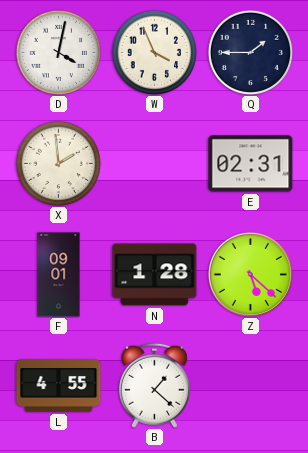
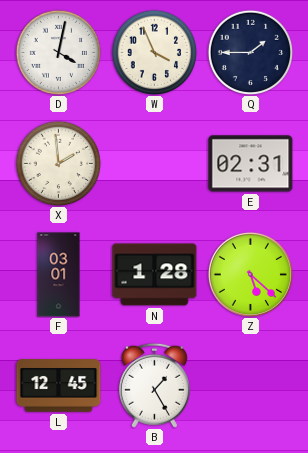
F: 09:01 -> 03:01 (59, 275)
L: 4:55 -> 12:45 (59, 386)
B: 1:22 -> 1:25 (154, 385)
